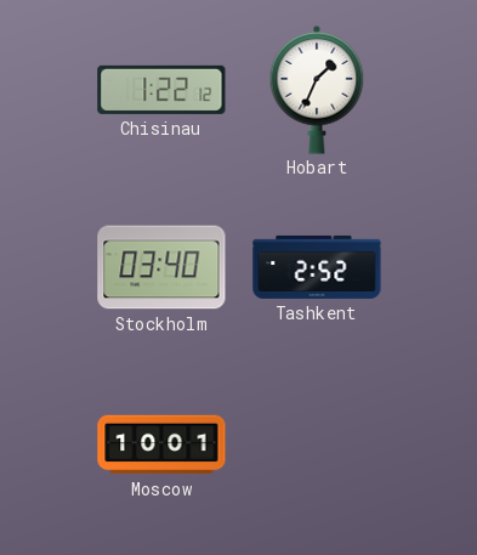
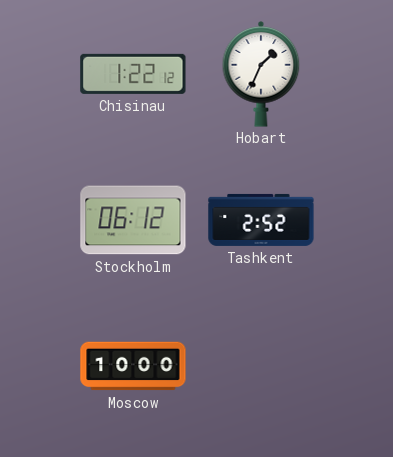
Stockholm: 03:40 -> 06:12 (133, 220)
Moscow: 10:01 -> 10:00 (133, 366)
